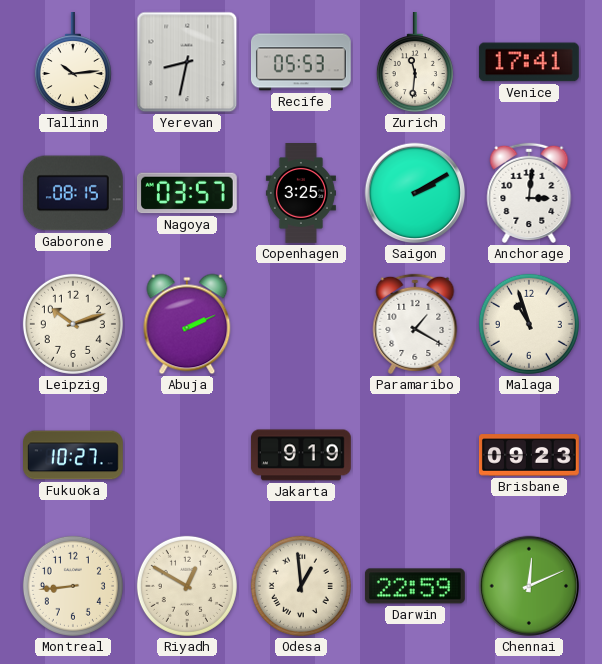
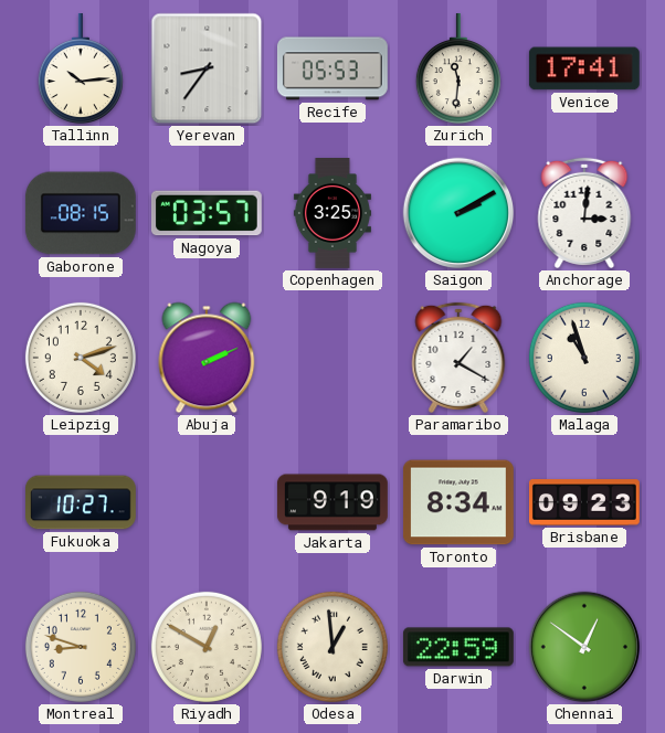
Yerevan: 8:32 -> 8:36 (207, 68)
Leipzig: 10:12 -> 4:12 (81, 358)
Toronto: none -> 8:34 (458, 502)
Montreal: 8:44 -> 8:48 (81, 647)
Chennai: 12:11 -> 12:51 (584, 647)
